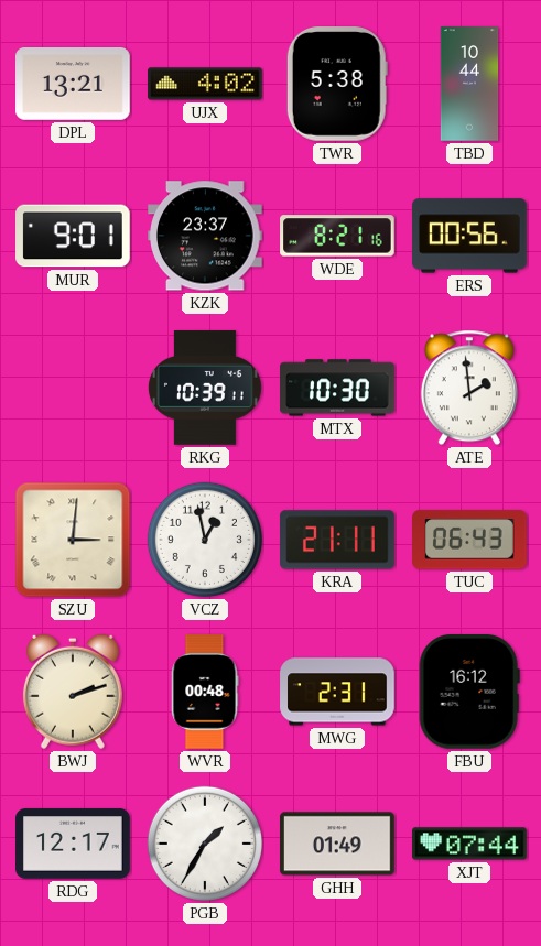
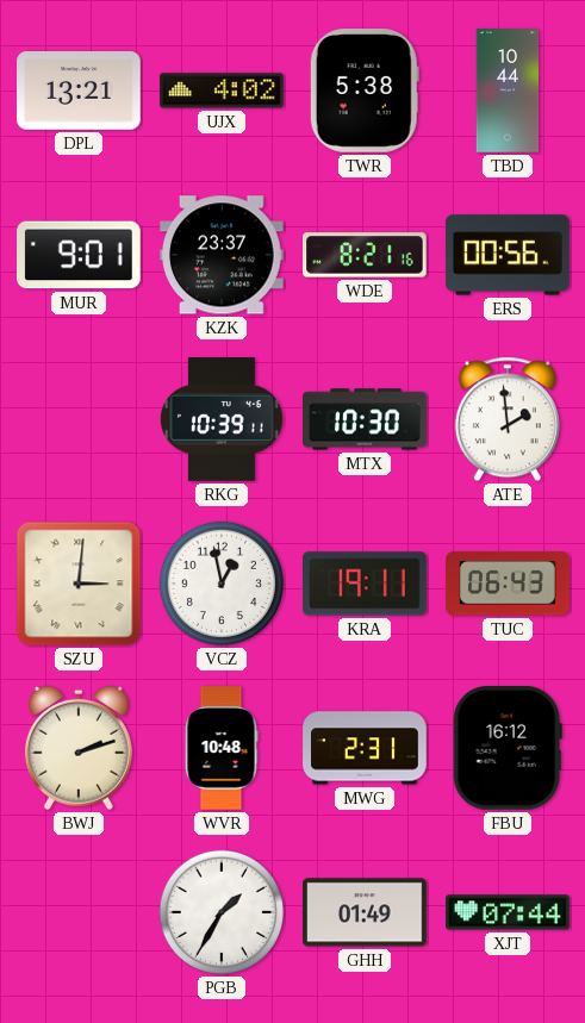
KRA: 21:11 -> 19:11 (365, 584)
WVR: 00:48 -> 10:48 (222, 748)
RDG: 12:17 -> none (73, 844)
